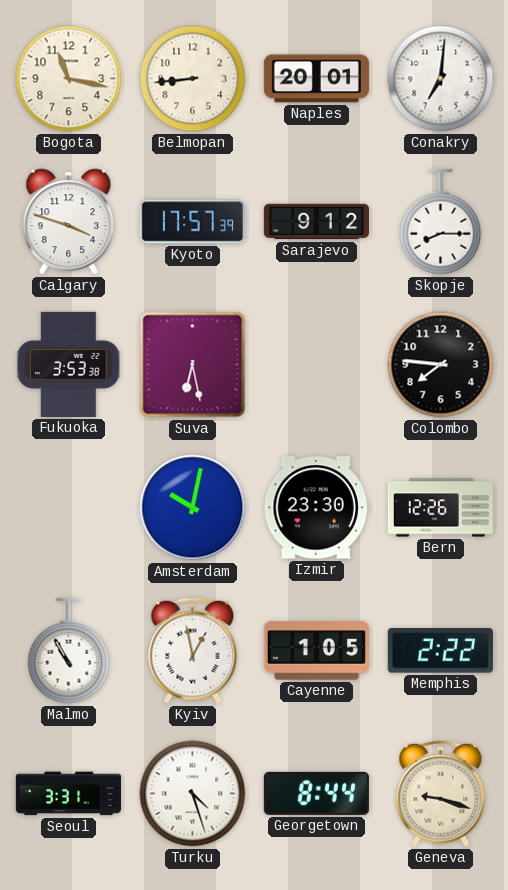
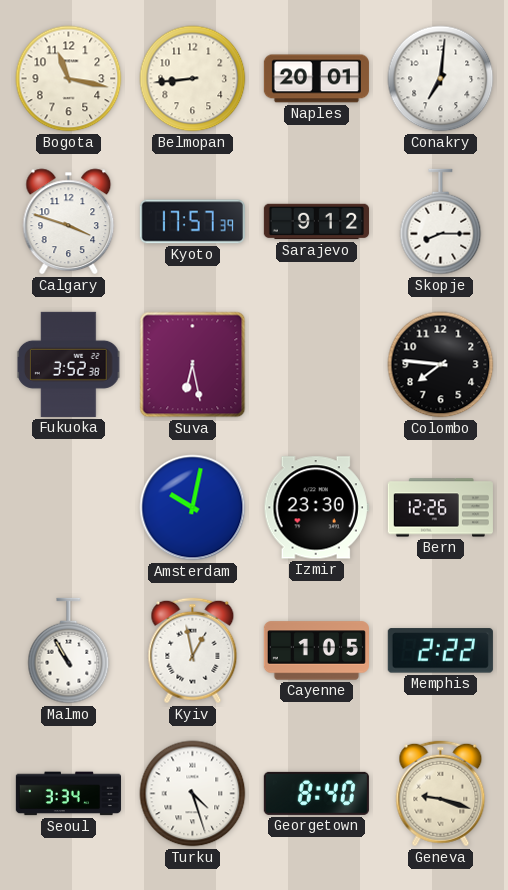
Fukuoka: 3:53 -> 3:52 (68, 364)
Seoul: 3:31 -> 3:34 (68, 794)
Georgetown: 8:44 -> 8:40 (316, 793)
